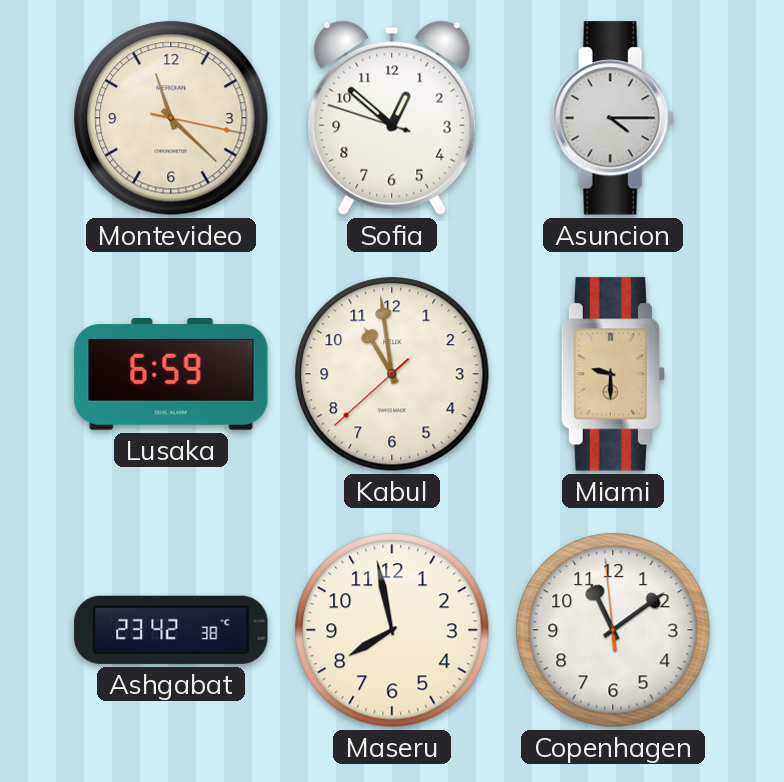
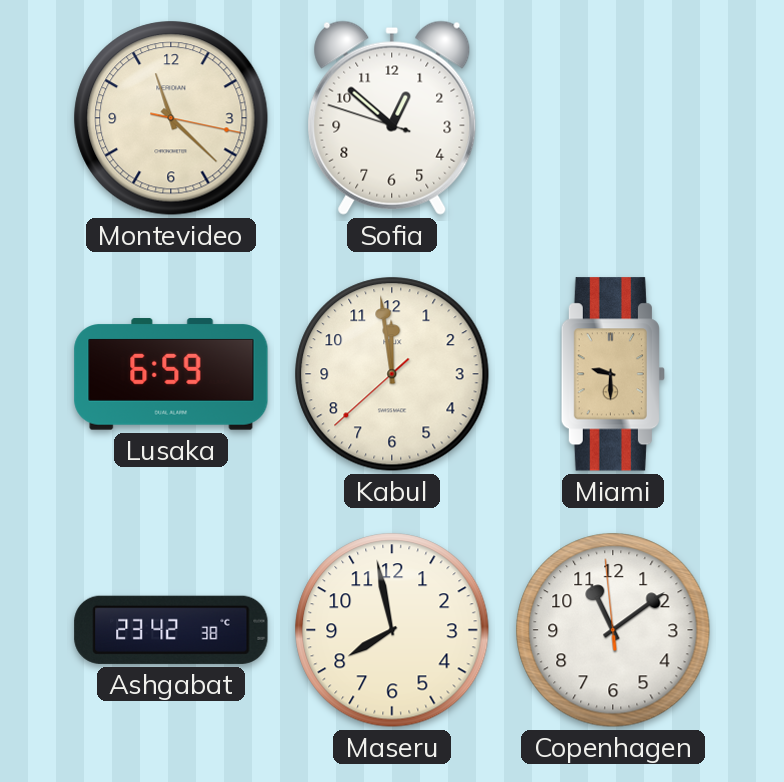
Asuncion: 4:15 -> none (613, 118)
Kabul: 10:58 -> 11:58 (392, 374)
